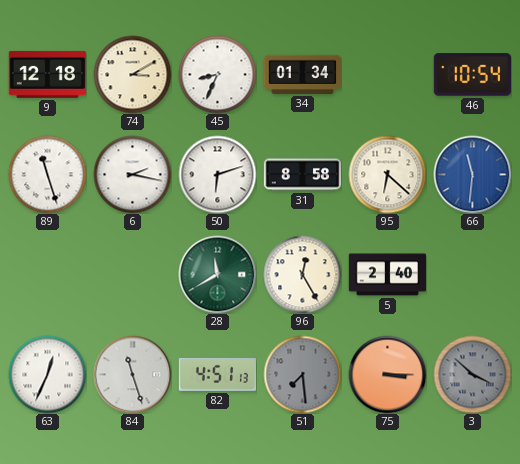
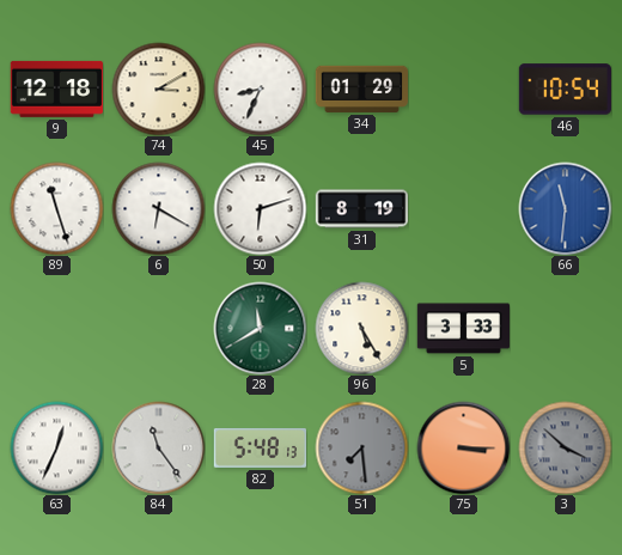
34: 01:34 -> 01:29 (361, 89)
6: 2:17 -> 6:20 (158, 208)
31: 8:58 -> 8:19 (361, 209)
95: 6:22 -> none (387, 174)
96: 12:25 -> 5:25 (361, 328)
5: 2:40 -> 3:33 (463, 329)
84: 11:27 -> 11:24 (158, 447)
82: 4:51 -> 5:48 (260, 447)
